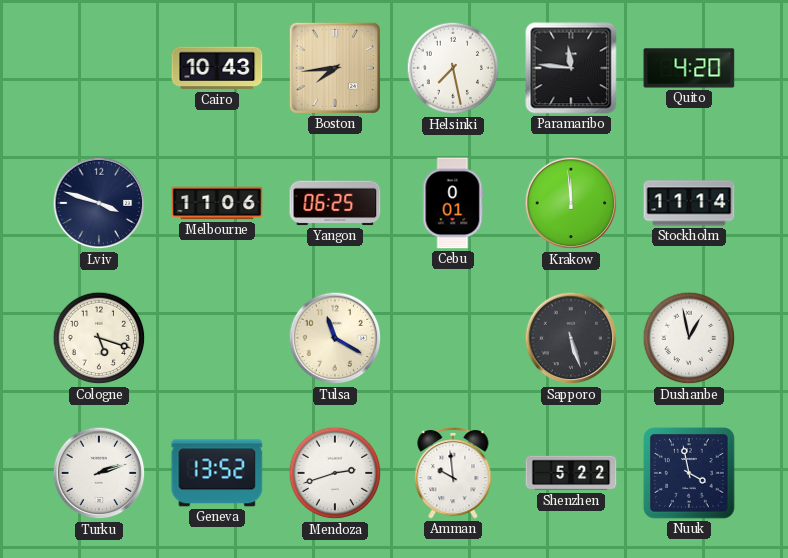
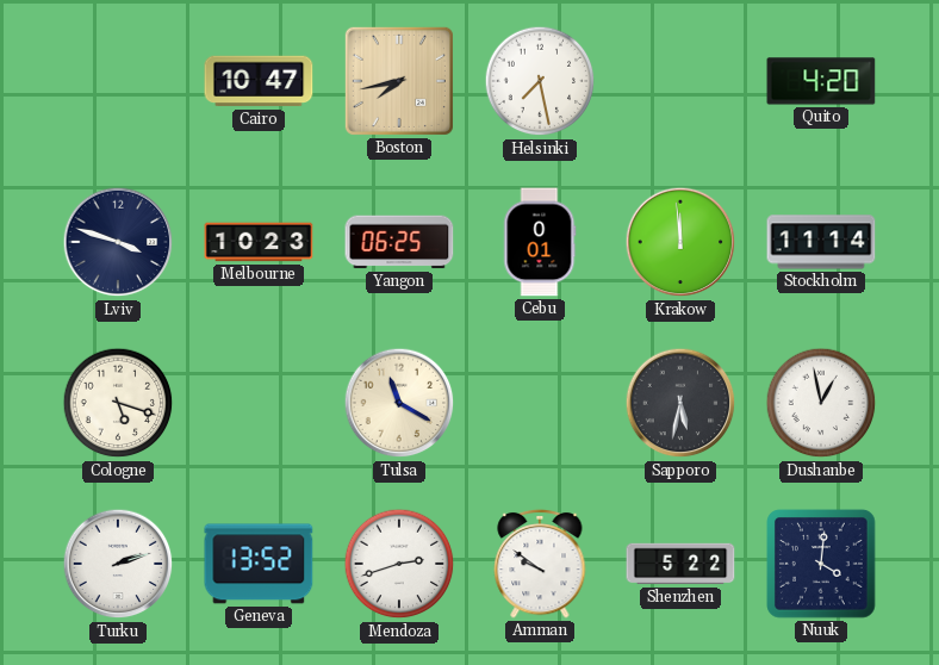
Cairo: 10:43 -> 10:47 (259, 81)
Boston: 7:44 -> 7:43 (399, 81)
Paramaribo: 11:46 -> none (571, 68)
Melbourne: 11:06 -> 10:23 (259, 242)
Sapporo: 5:27 -> 5:32 (680, 403)
Amman: 9:59 -> 9:51 (540, 564)
Nuuk: 3:58 -> 4:01 (821, 564)
